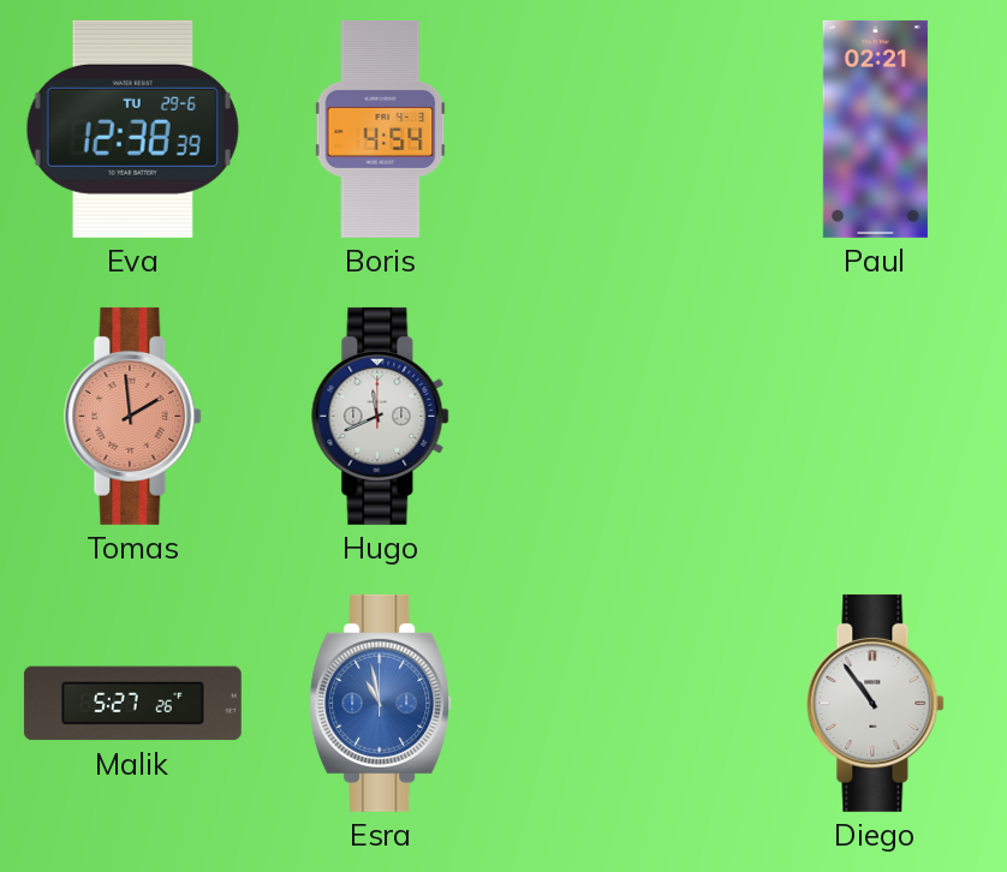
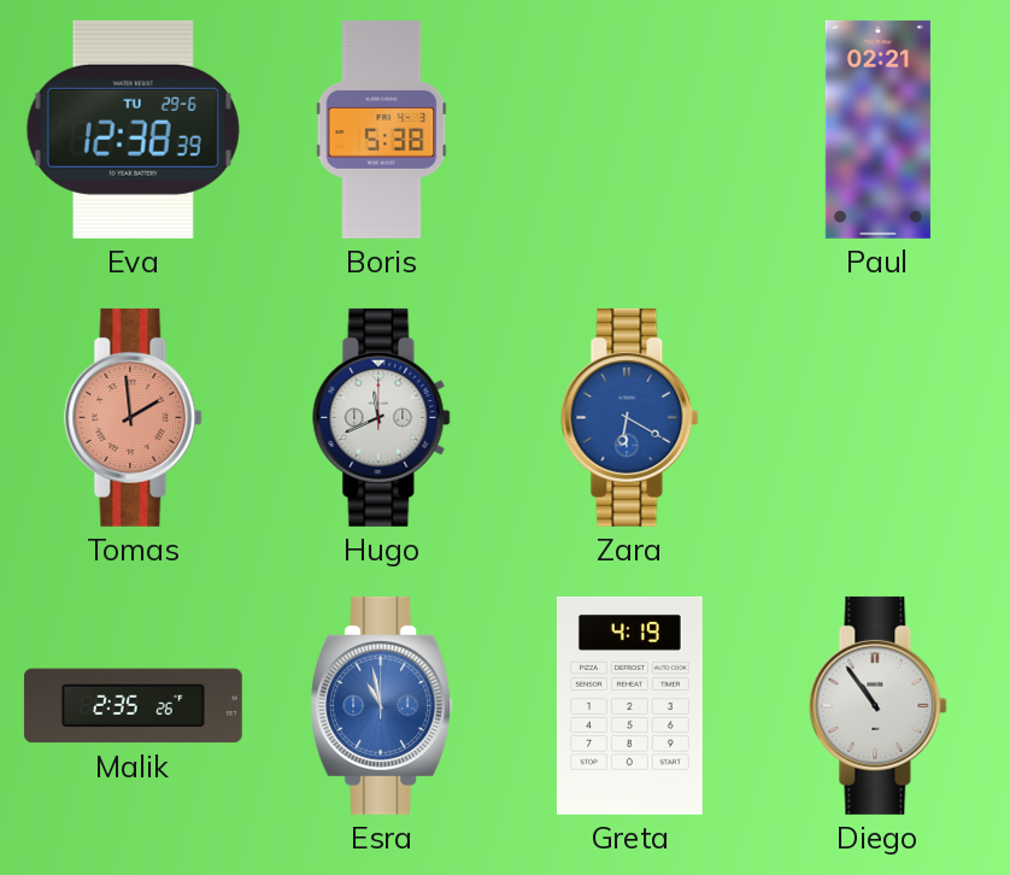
Boris: 4:54 -> 5:38 (382, 129)
Zara: none -> 6:20 (630, 417)
Malik: 5:27 -> 2:35 (133, 706)
Greta: none -> 4:19 (629, 705)
